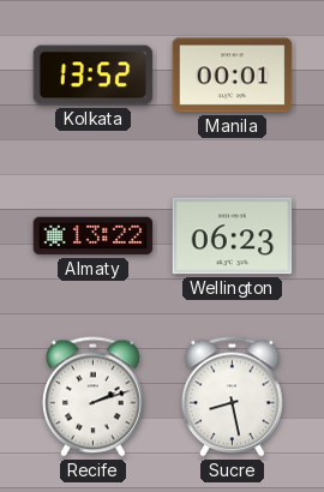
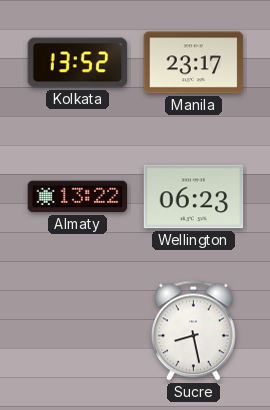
Manila: 00:01 -> 23:17 (194, 63)
Recife: 2:12 -> none (94, 397)
